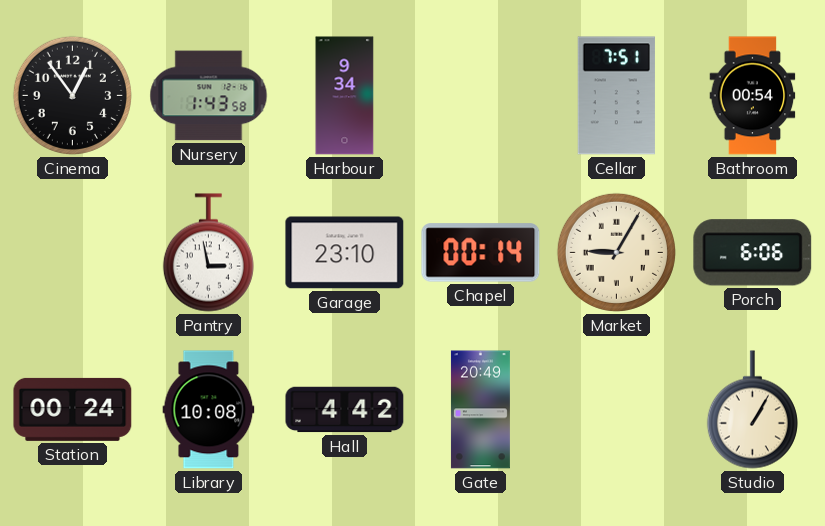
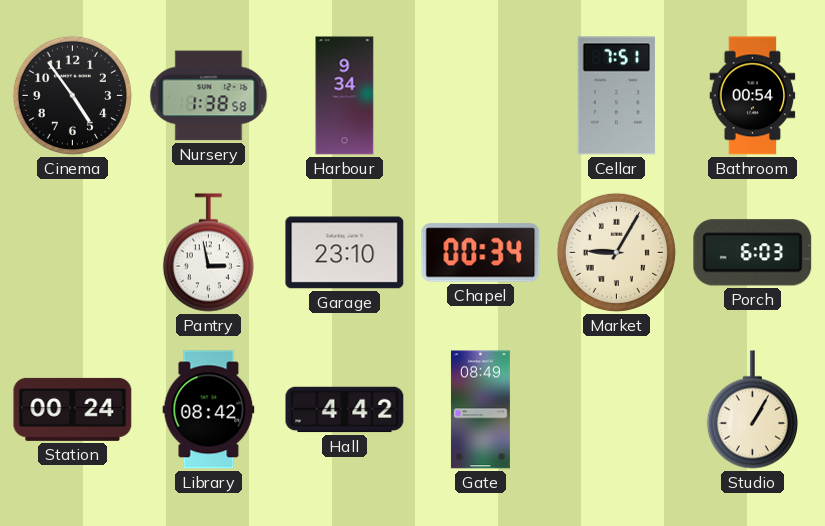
Cinema: 12:54 -> 4:54 (72, 95)
Nursery: 1:43 -> 1:38 (209, 96)
Chapel: 00:14 -> 00:34 (481, 253)
Porch: 6:06 -> 6:03 (753, 253)
Library: 10:08 -> 08:42 (209, 410)
Gate: 20:49 -> 08:49 (480, 410)
